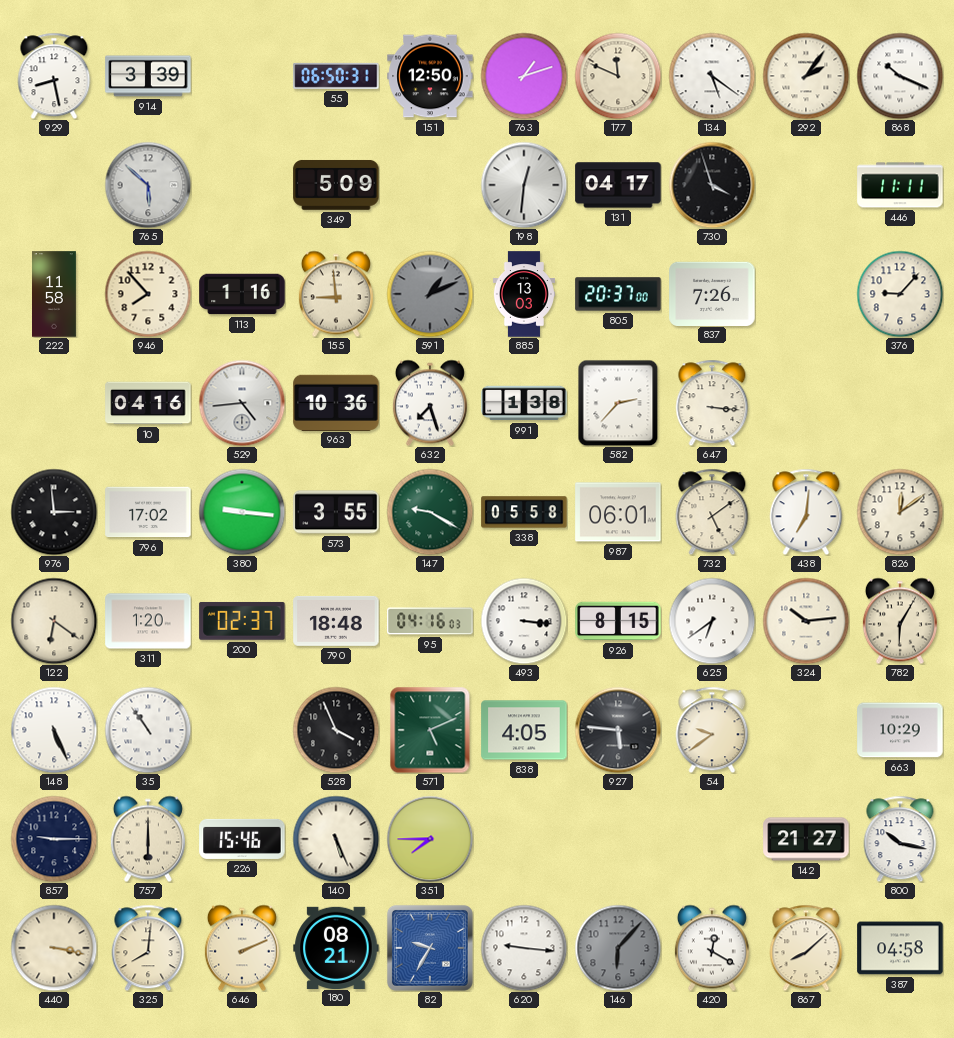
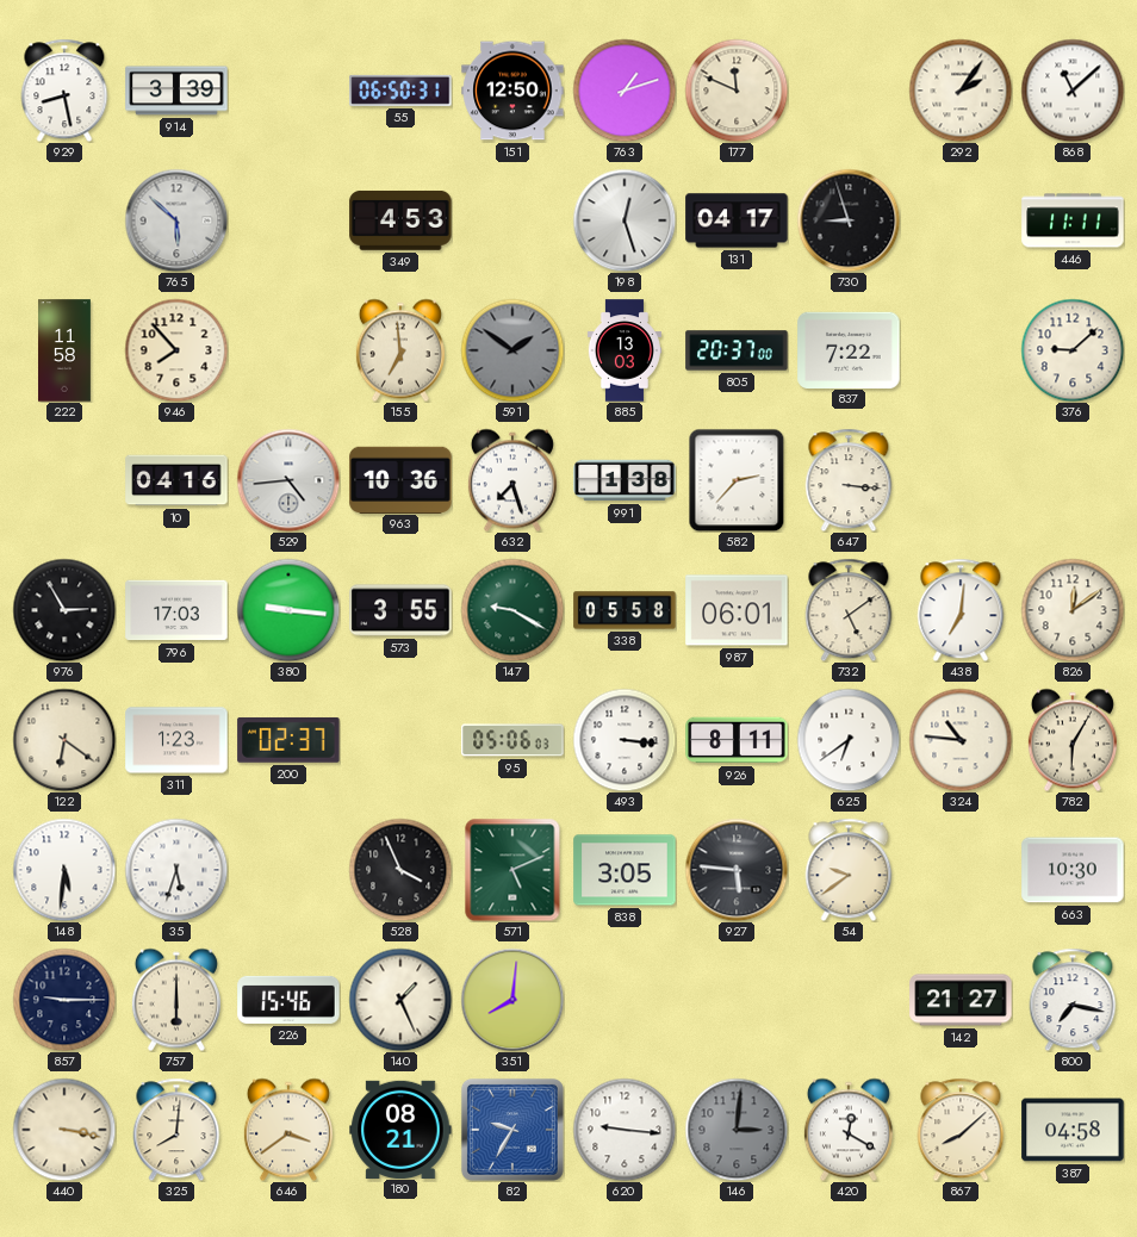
134: 5:21 -> none (712, 76)
868: 10:19 -> 11:08 (1073, 91)
349: 5:09 -> 4:53 (400, 220)
198: 12:31 -> 12:27 (625, 220)
730: 3:57 -> 8:57 (849, 220)
113: 1:16 -> none (242, 294)
155: 8:59 -> 6:59 (400, 350)
591: 1:11 -> 1:51 (512, 350)
837: 7:26 -> 7:22 (849, 349)
376: 9:07 -> 9:08 (1073, 350)
976: 2:59 -> 2:55 (64, 610)
796: 17:02 -> 17:03 (176, 610)
311: 1:20 -> 1:23 (176, 740)
790: 18:48 -> none (336, 621)
95: 04:16 -> 05:06 (512, 740)
926: 8:15 -> 8:11 (737, 740)
324: 10:14 -> 10:46 (961, 740)
148: 5:26 -> 5:31 (64, 870)
35: 10:54 -> 5:33 (176, 870)
838: 4:05 -> 3:05 (625, 870)
663: 10:29 -> 10:30 (1073, 870)
140: 5:26 -> 1:26 (400, 1000)
351: 7:45 -> 8:01 (512, 1000)
800: 10:17 -> 7:17 (1073, 1000)
646: 2:11 -> 3:39 (288, 1130)
146: 6:07 -> 3:01 (737, 1130)
